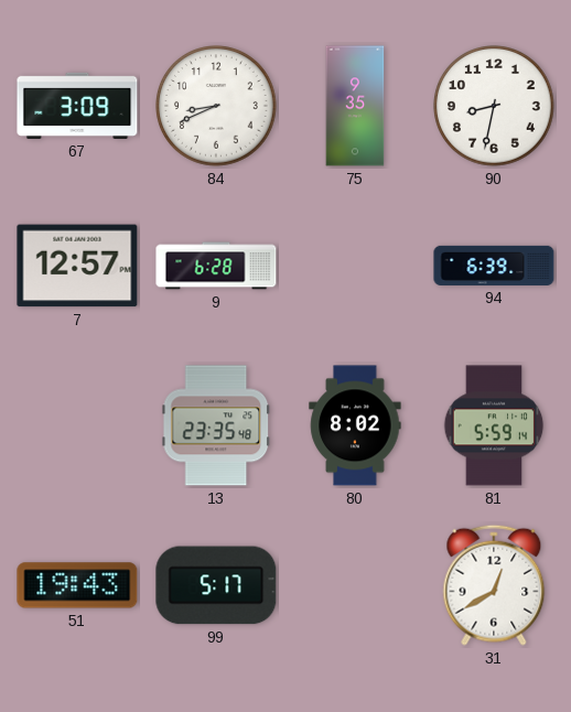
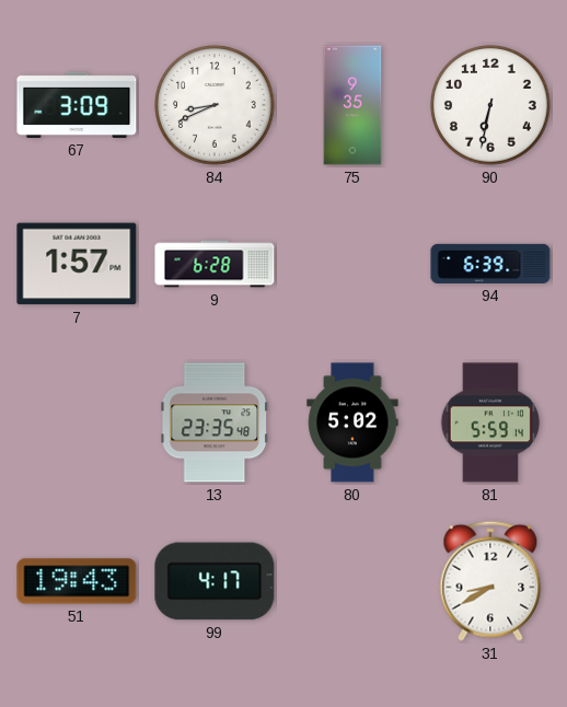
90: 8:32 -> 6:32 (490, 105)
7: 12:57 -> 1:57 (77, 264)
80: 8:02 -> 5:02 (352, 422)
99: 5:17 -> 4:17 (215, 581)
31: 12:40 -> 8:40 (490, 581)
